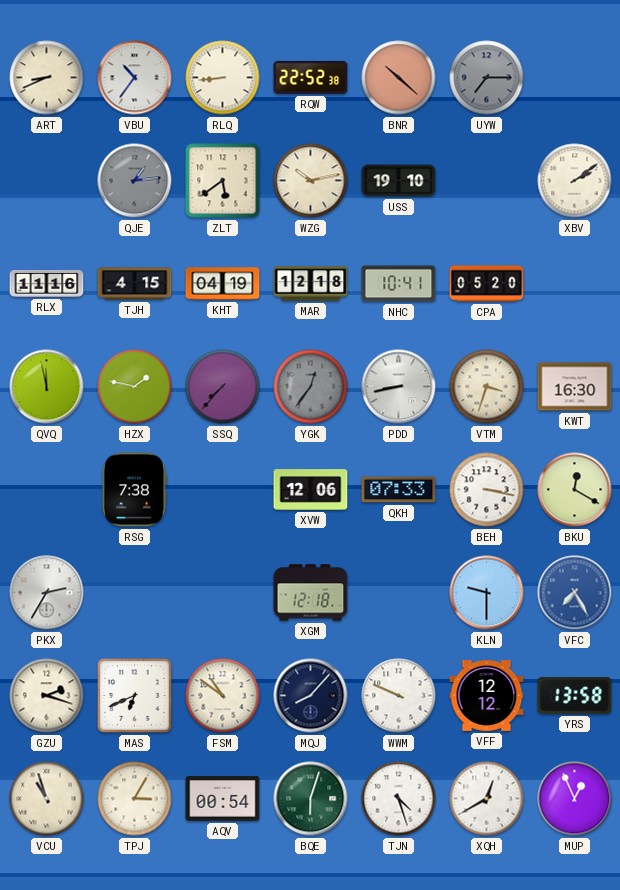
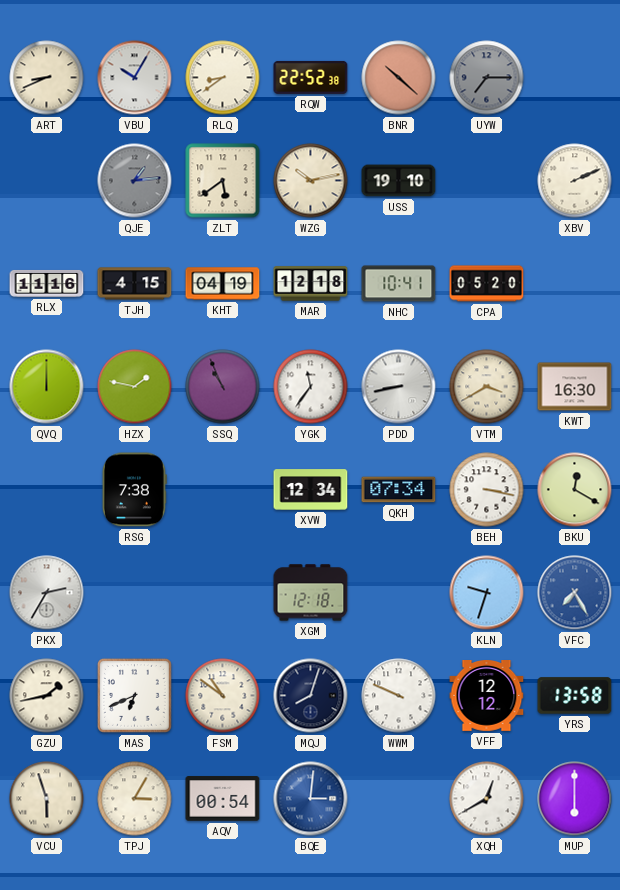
VBU: 10:36 -> 10:05 (135, 78)
RLQ: 8:44 -> 8:39 (223, 78)
XBV: 2:09 -> 2:11 (575, 181)
QVQ: 11:58 -> 12:00 (47, 387)
SSQ: 7:37 -> 10:56 (223, 387)
YGK: 12:36 -> 11:36 (311, 387)
YGK dial: grey -> white (311, 387)
VTM: 3:33 -> 3:40 (487, 387)
XVW: 12:06 -> 12:34 (311, 490)
QKH: 07:33 -> 07:34 (399, 490)
KLN: 9:30 -> 9:33 (487, 593)
GZU: 2:18 -> 1:43 (47, 696)
MQJ: 8:07 -> 8:03 (311, 696)
VCU: 10:57 -> 5:57 (47, 799)
BQE: 6:03 -> 3:01 (311, 799)
BQE dial: green -> blue (311, 799)
TJN: 4:27 -> none (399, 799)
MUP: 12:56 -> 6:00 (575, 799)
